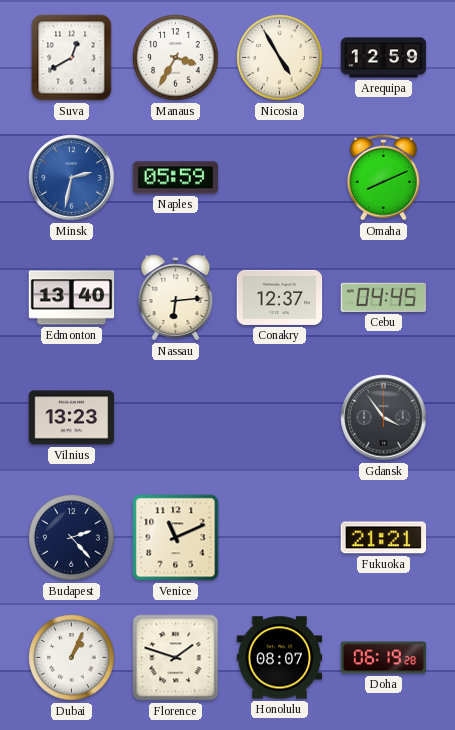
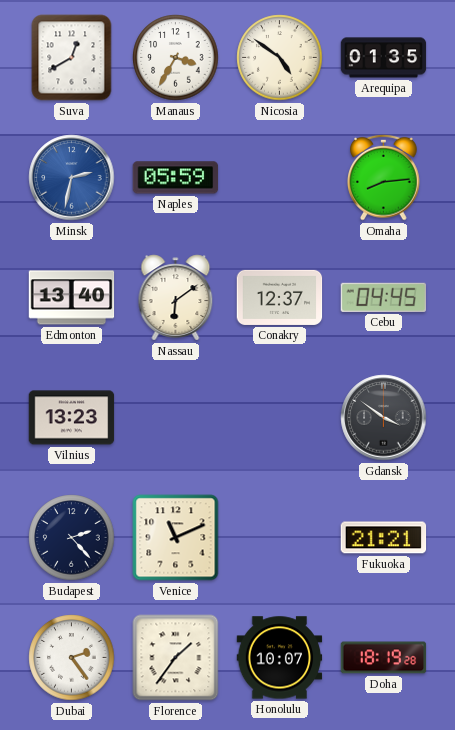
Nicosia: 4:55 -> 4:51 (280, 58)
Arequipa: 12:59 -> 01:35 (384, 58)
Omaha: 8:11 -> 8:14 (384, 177)
Nassau: 6:14 -> 6:09 (176, 298)
Gdansk: 3:54 -> 3:51 (384, 418)
Dubai: 1:04 -> 2:24 (72, 658)
Florence: 1:48 -> 1:36 (176, 658)
Honolulu: 08:07 -> 10:07 (280, 658)
Doha: 06:19 -> 18:19 (384, 658)
